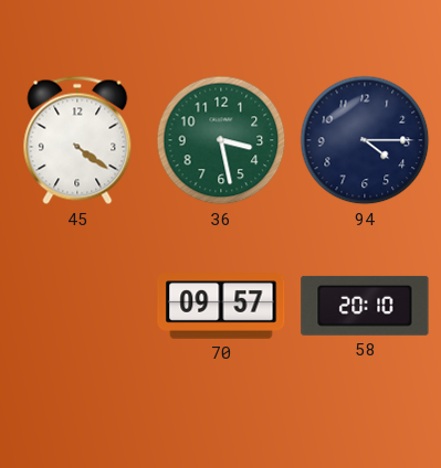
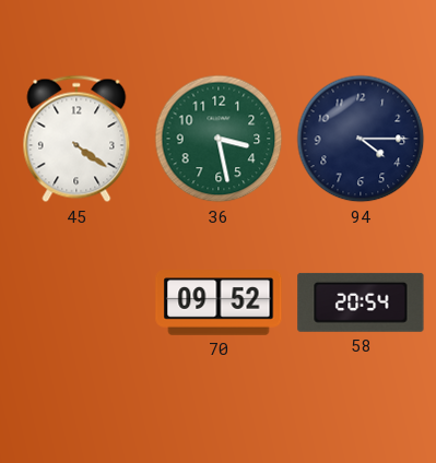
70: 09:57 -> 09:52 (219, 302)
58: 20:10 -> 20:54 (361, 302)
